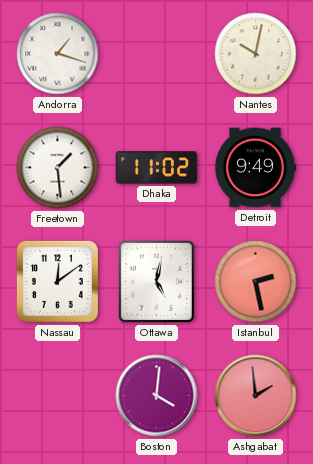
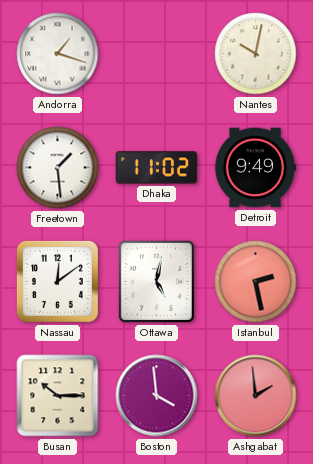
Busan: none -> 10:15 (58, 396)
Boston: 4:01 -> 3:59 (157, 396)
